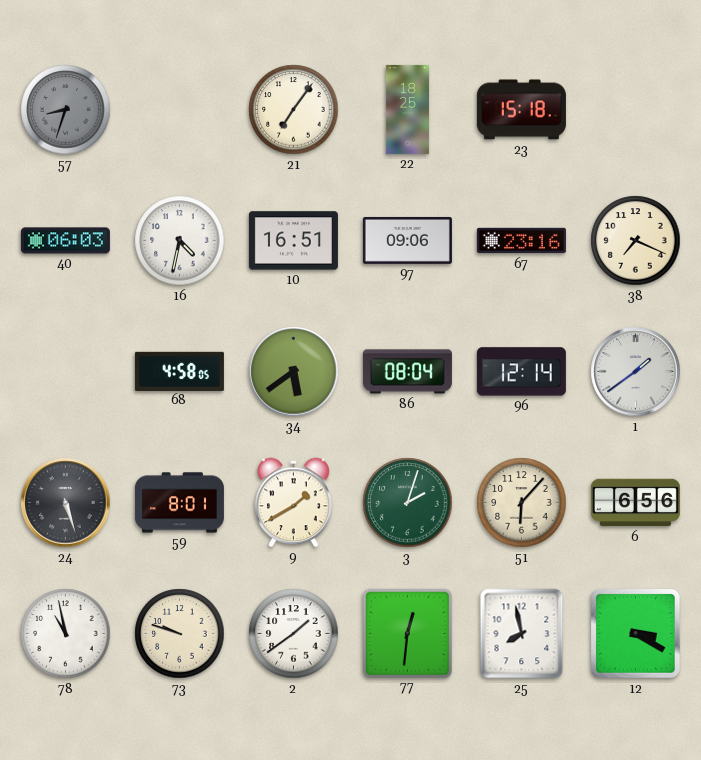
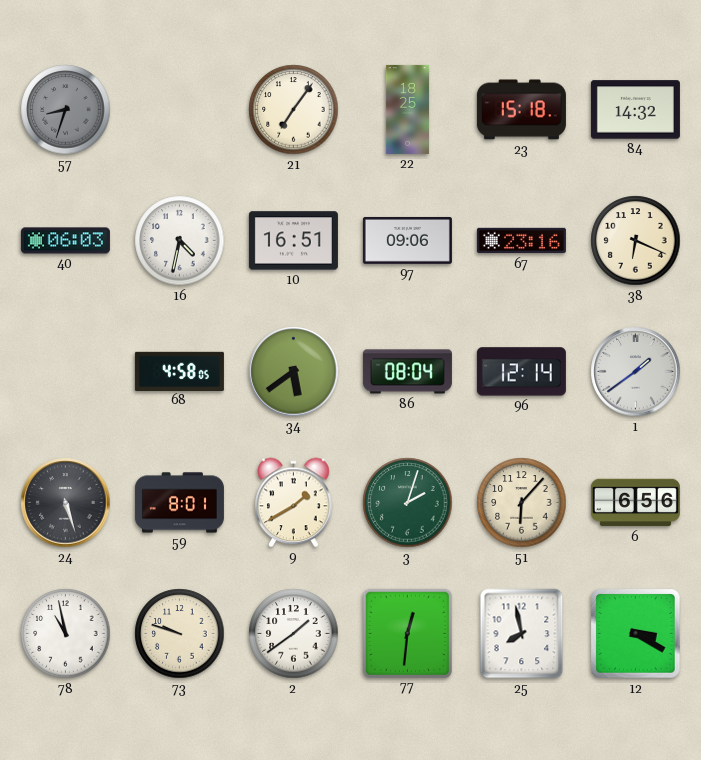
84: none -> 14:32 (635, 110)
38: 7:19 -> 6:19 (636, 241)
